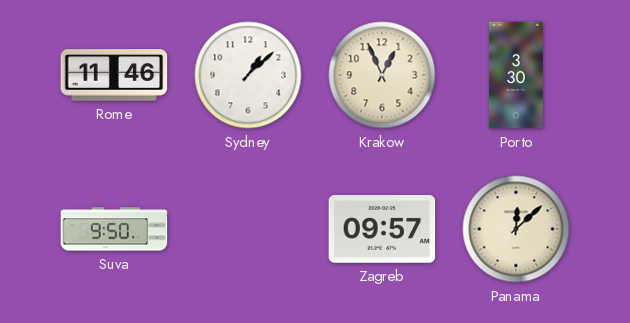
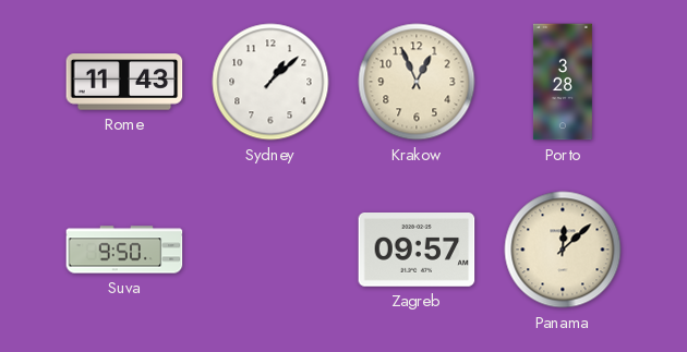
Rome: 11:46 -> 11:43 (124, 82)
Porto: 3:30 -> 3:28 (563, 82)
